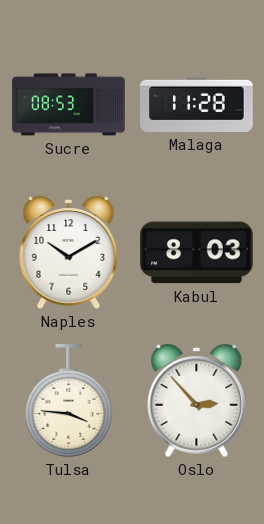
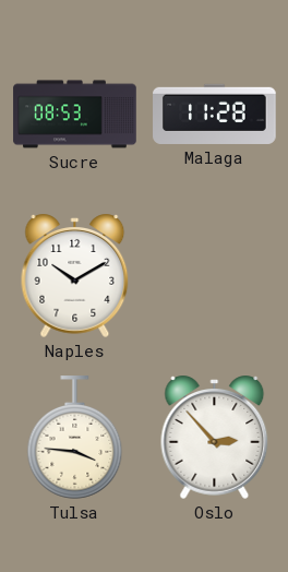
Kabul: 8:03 -> none (197, 253)
